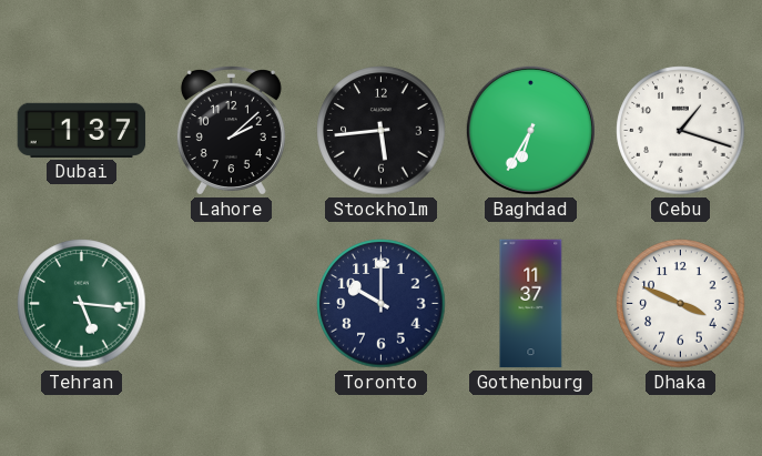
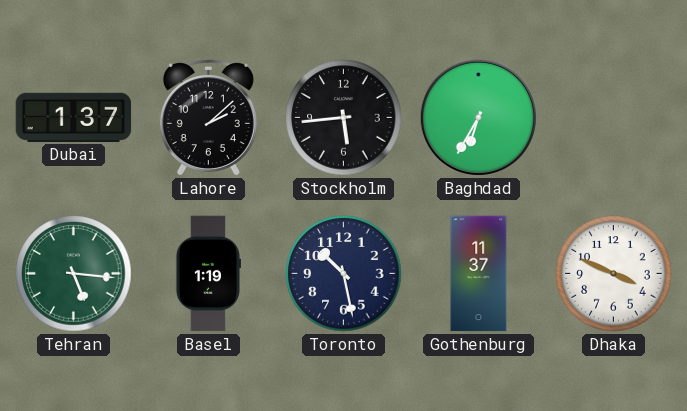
Cebu: 1:18 -> none (681, 131)
Basel: none -> 1:19 (208, 274)
Toronto: 10:00 -> 10:28 (344, 274)
